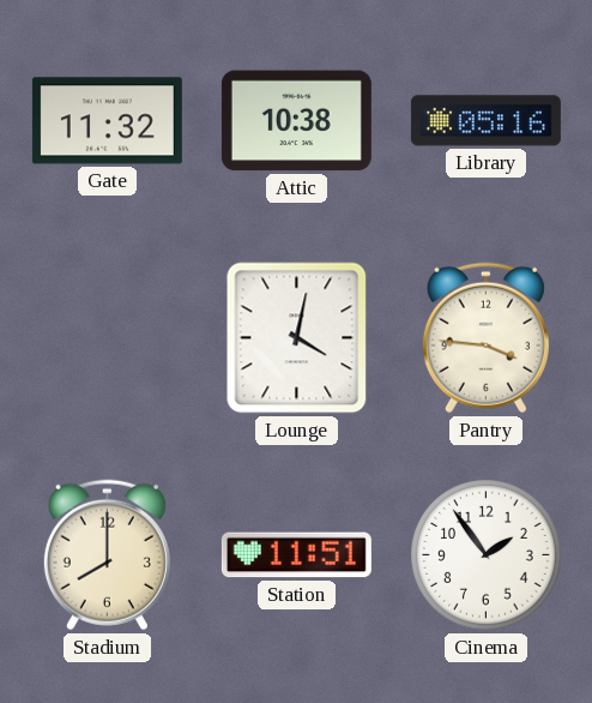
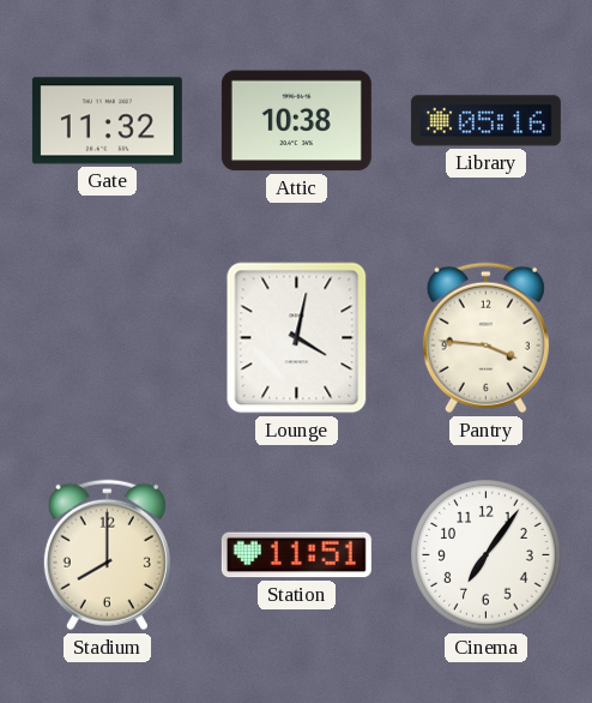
Cinema: 1:54 -> 7:06 (487, 555)
